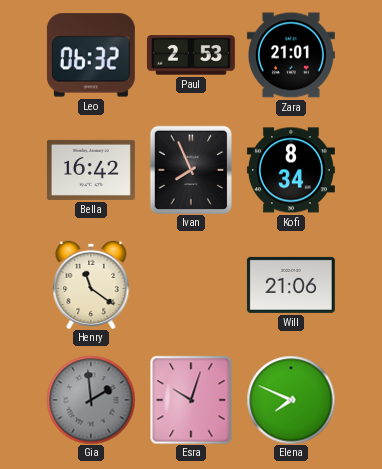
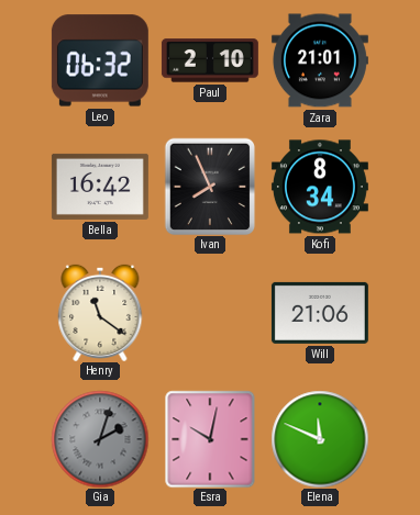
Paul: 2:53 -> 2:10 (210, 60)
Gia: 1:59 -> 2:03 (100, 439)
Esra: 10:03 -> 10:02 (210, 439)
Elena: 7:49 -> 11:49 (320, 439)
